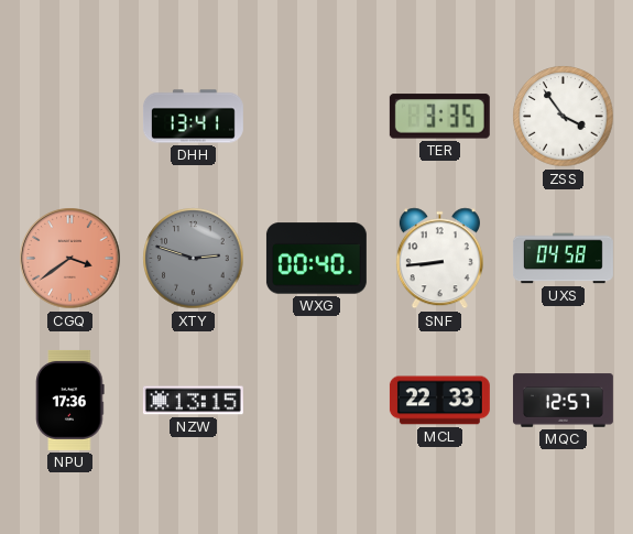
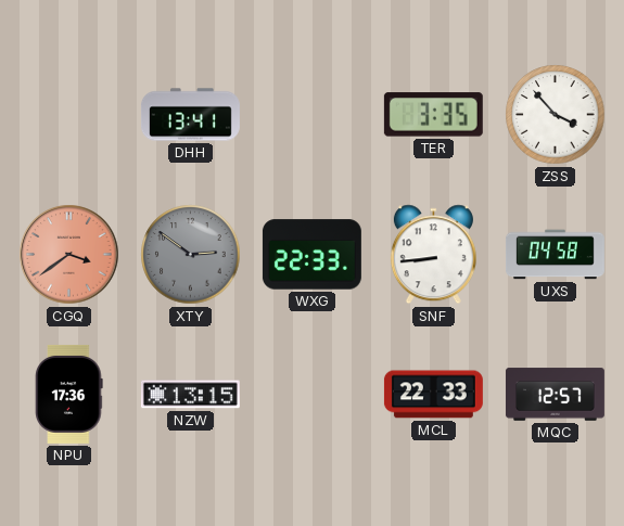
ZSS: 3:54 -> 3:53 (556, 115)
XTY: 2:48 -> 2:51 (191, 255)
WXG: 00:40 -> 22:33 (311, 255)
